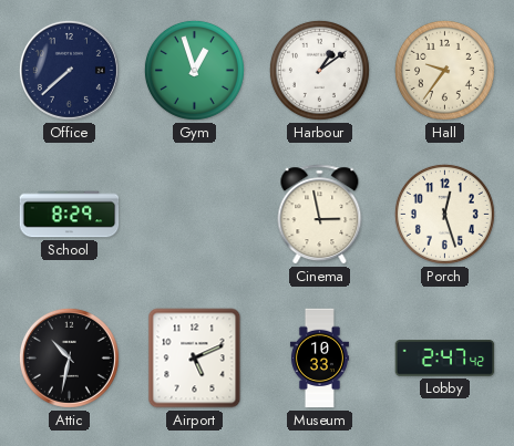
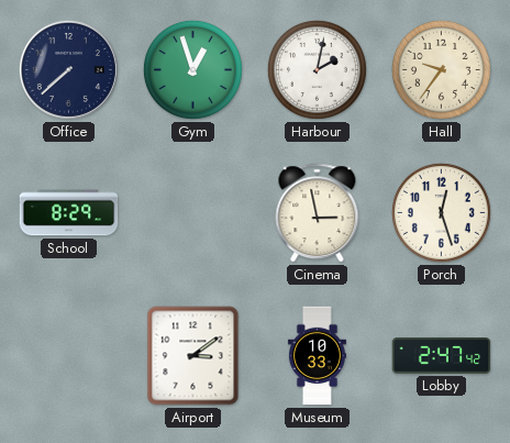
Harbour: 1:09 -> 2:02 (317, 69)
Attic: 10:32 -> none (69, 357)
Airport: 5:11 -> 3:09 (193, 356)
